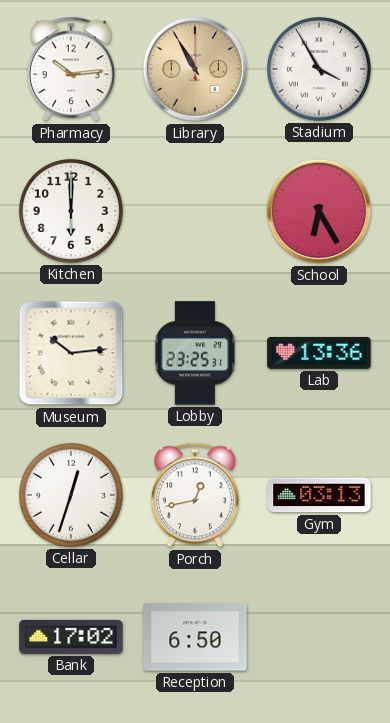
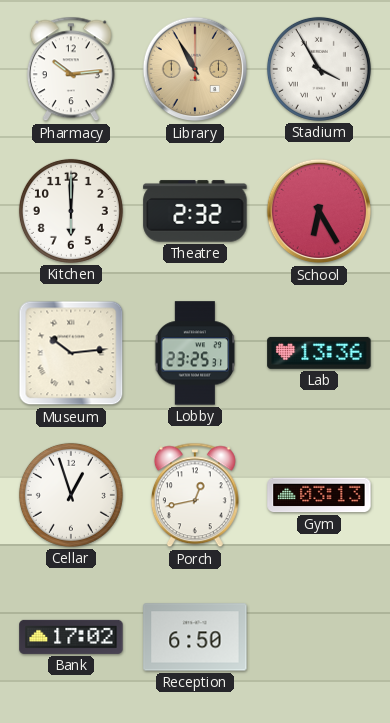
Theatre: none -> 2:32 (195, 211)
Cellar: 12:33 -> 12:57 (71, 495)
